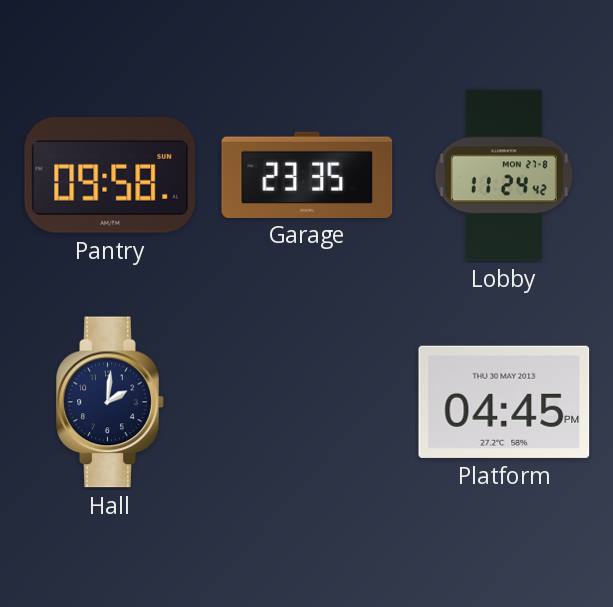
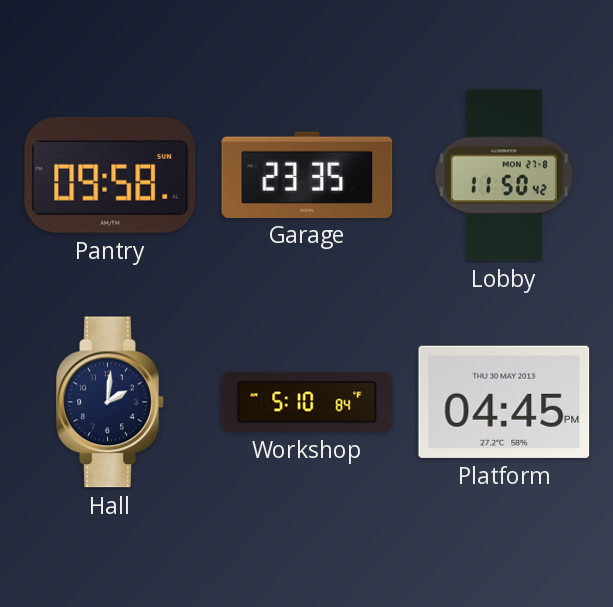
Lobby: 11:24 -> 11:50 (504, 175)
Workshop: none -> 5:10 (307, 402)
